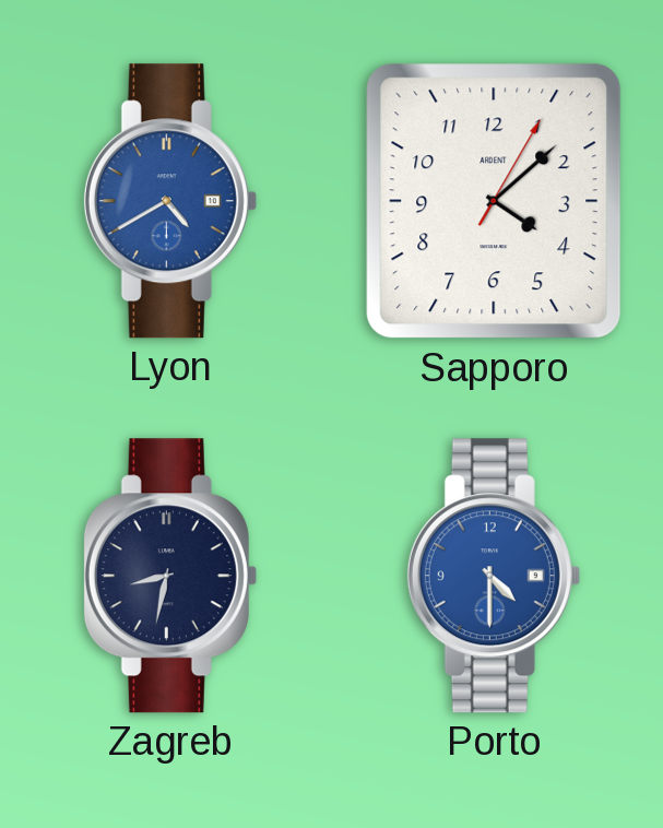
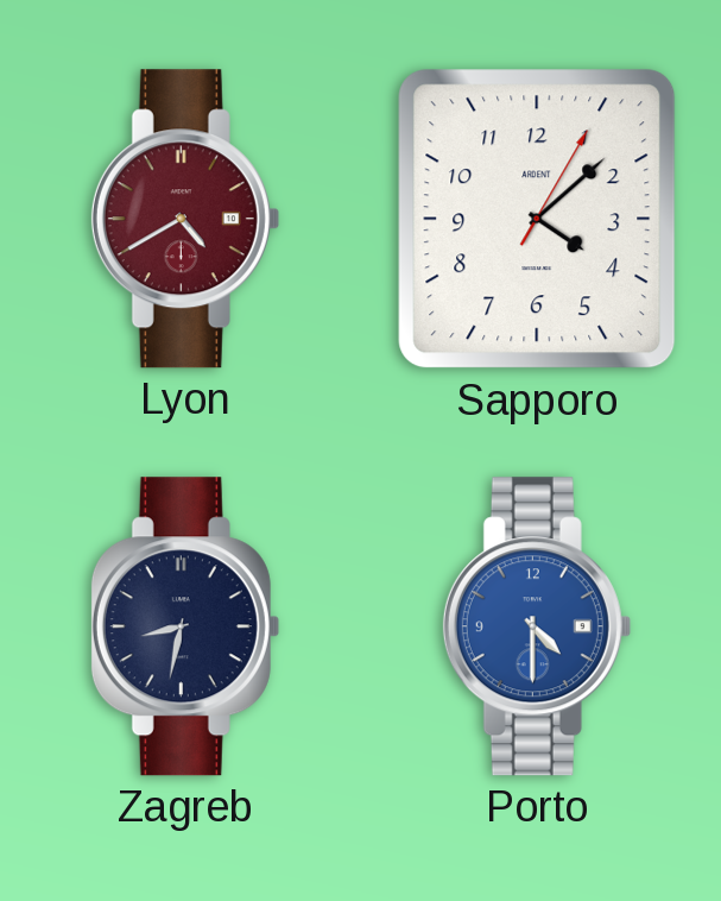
Lyon dial: blue -> burgundy (185, 219)
